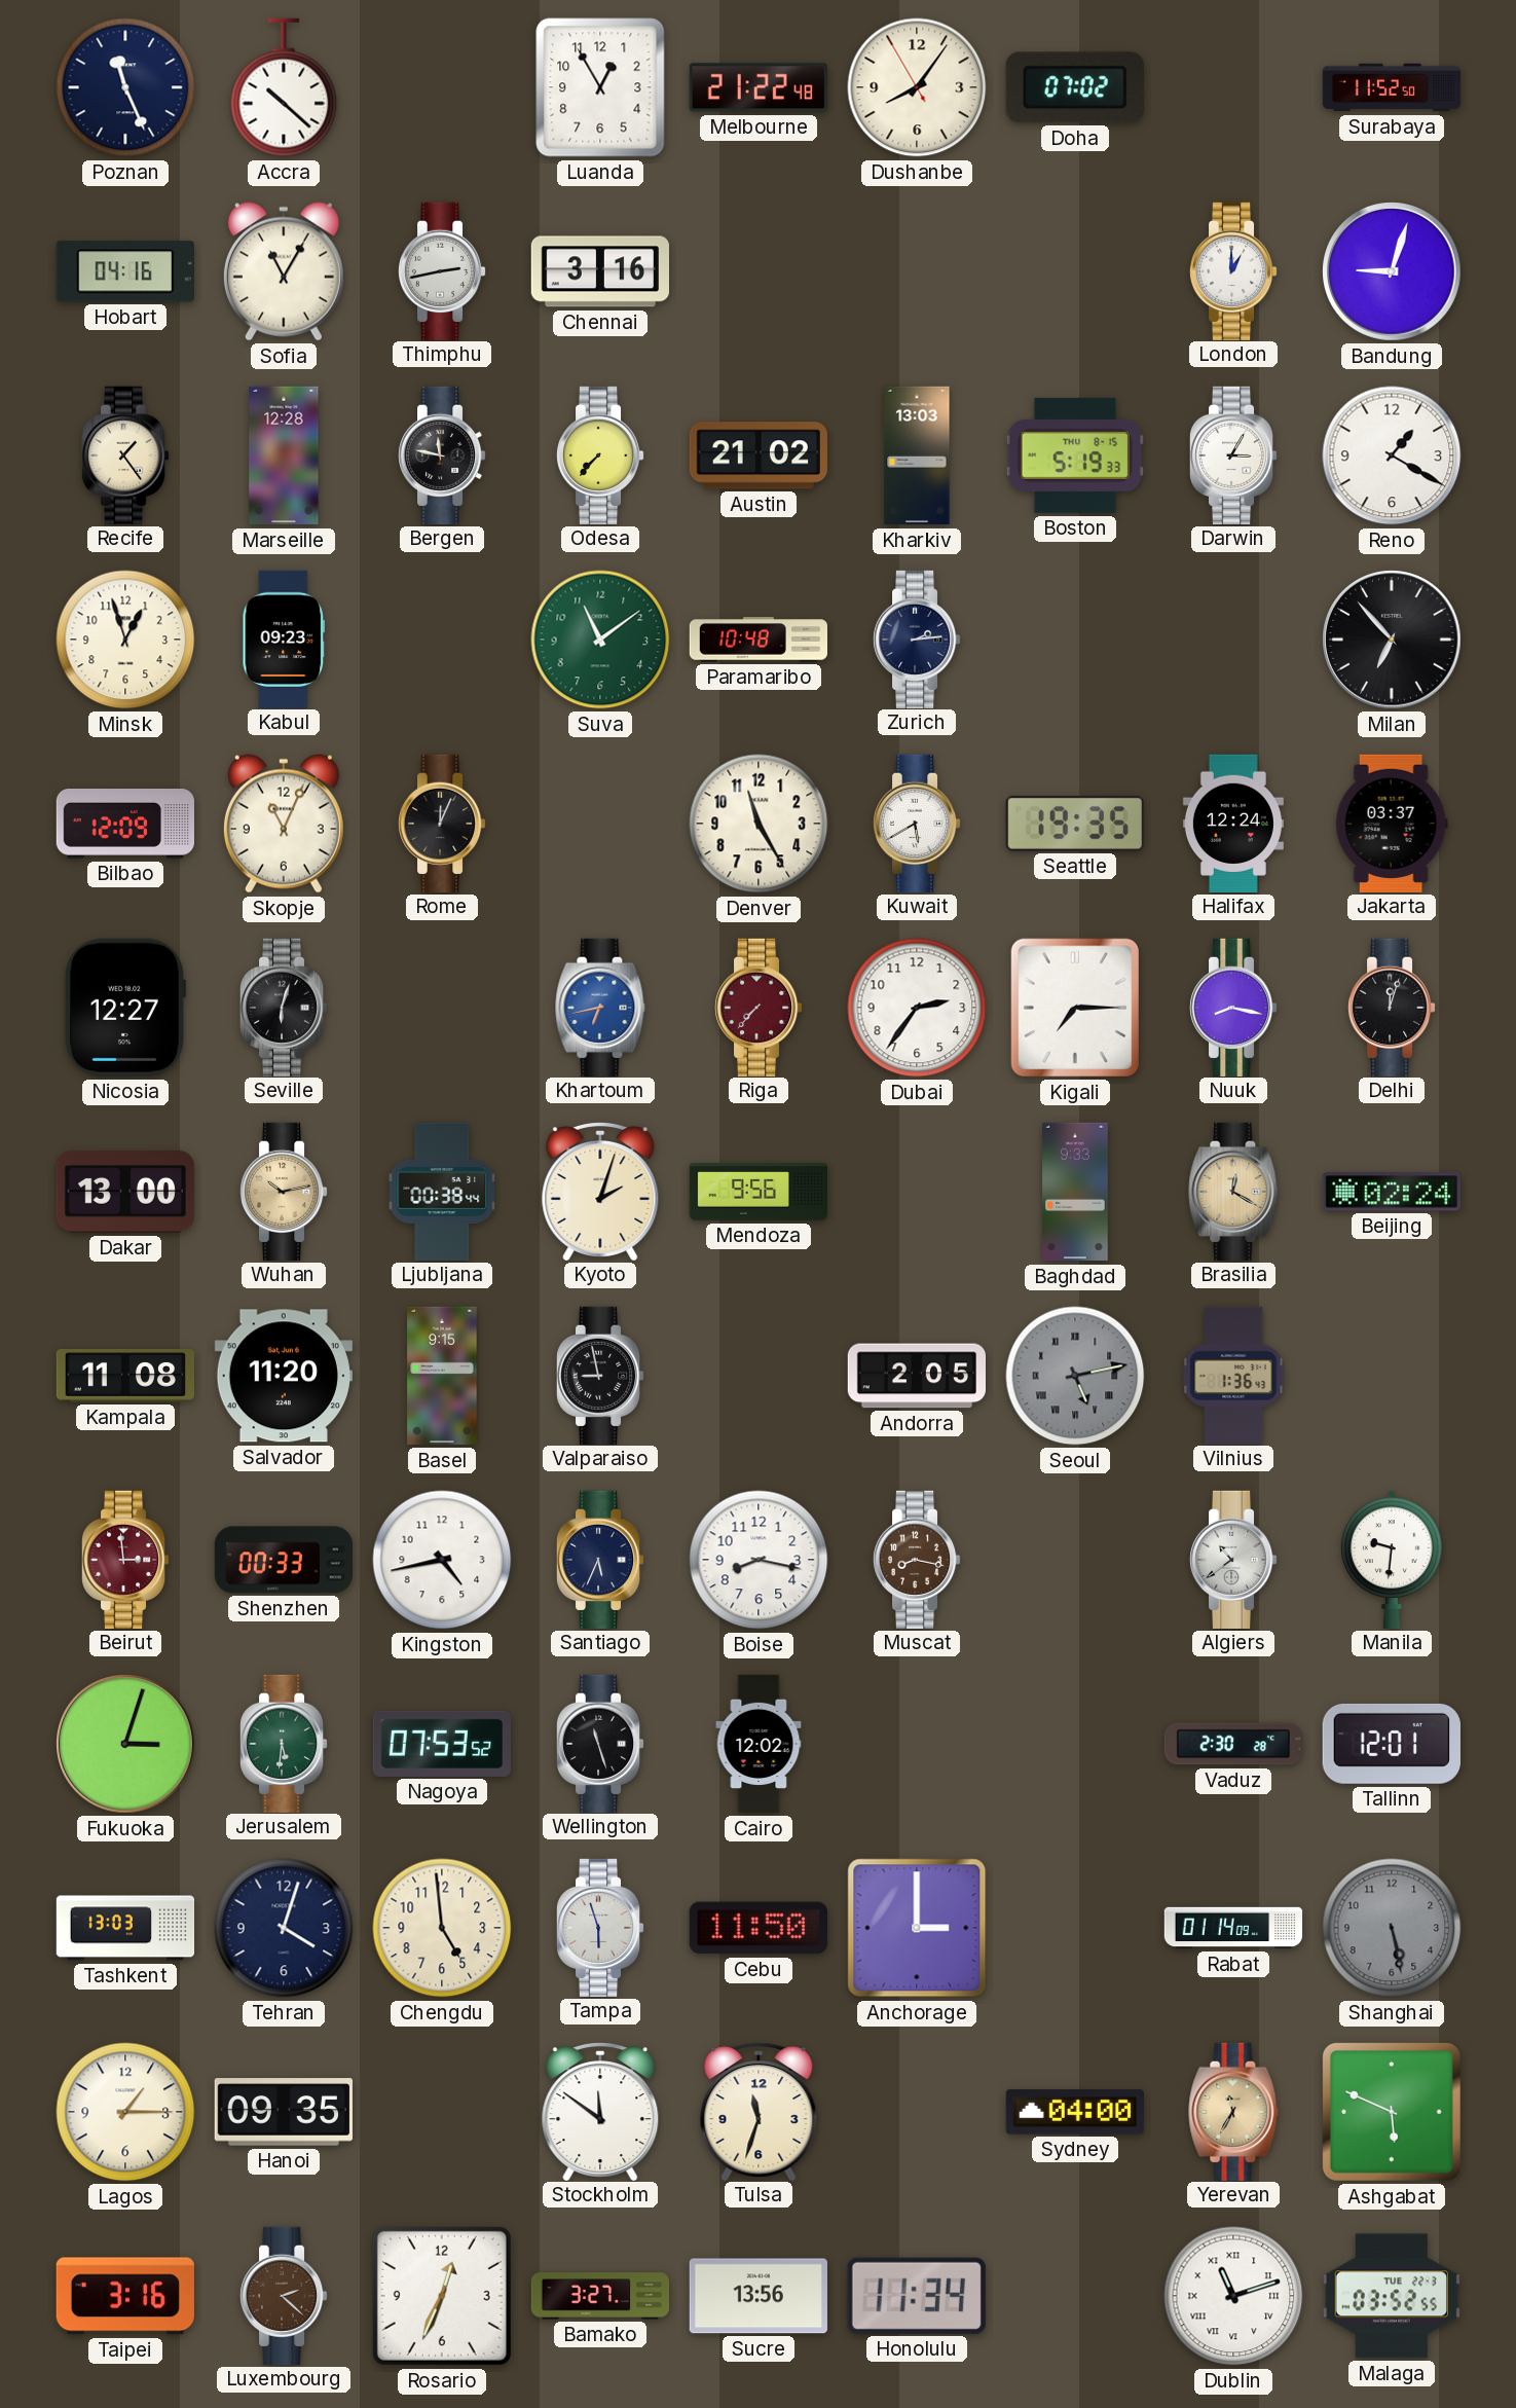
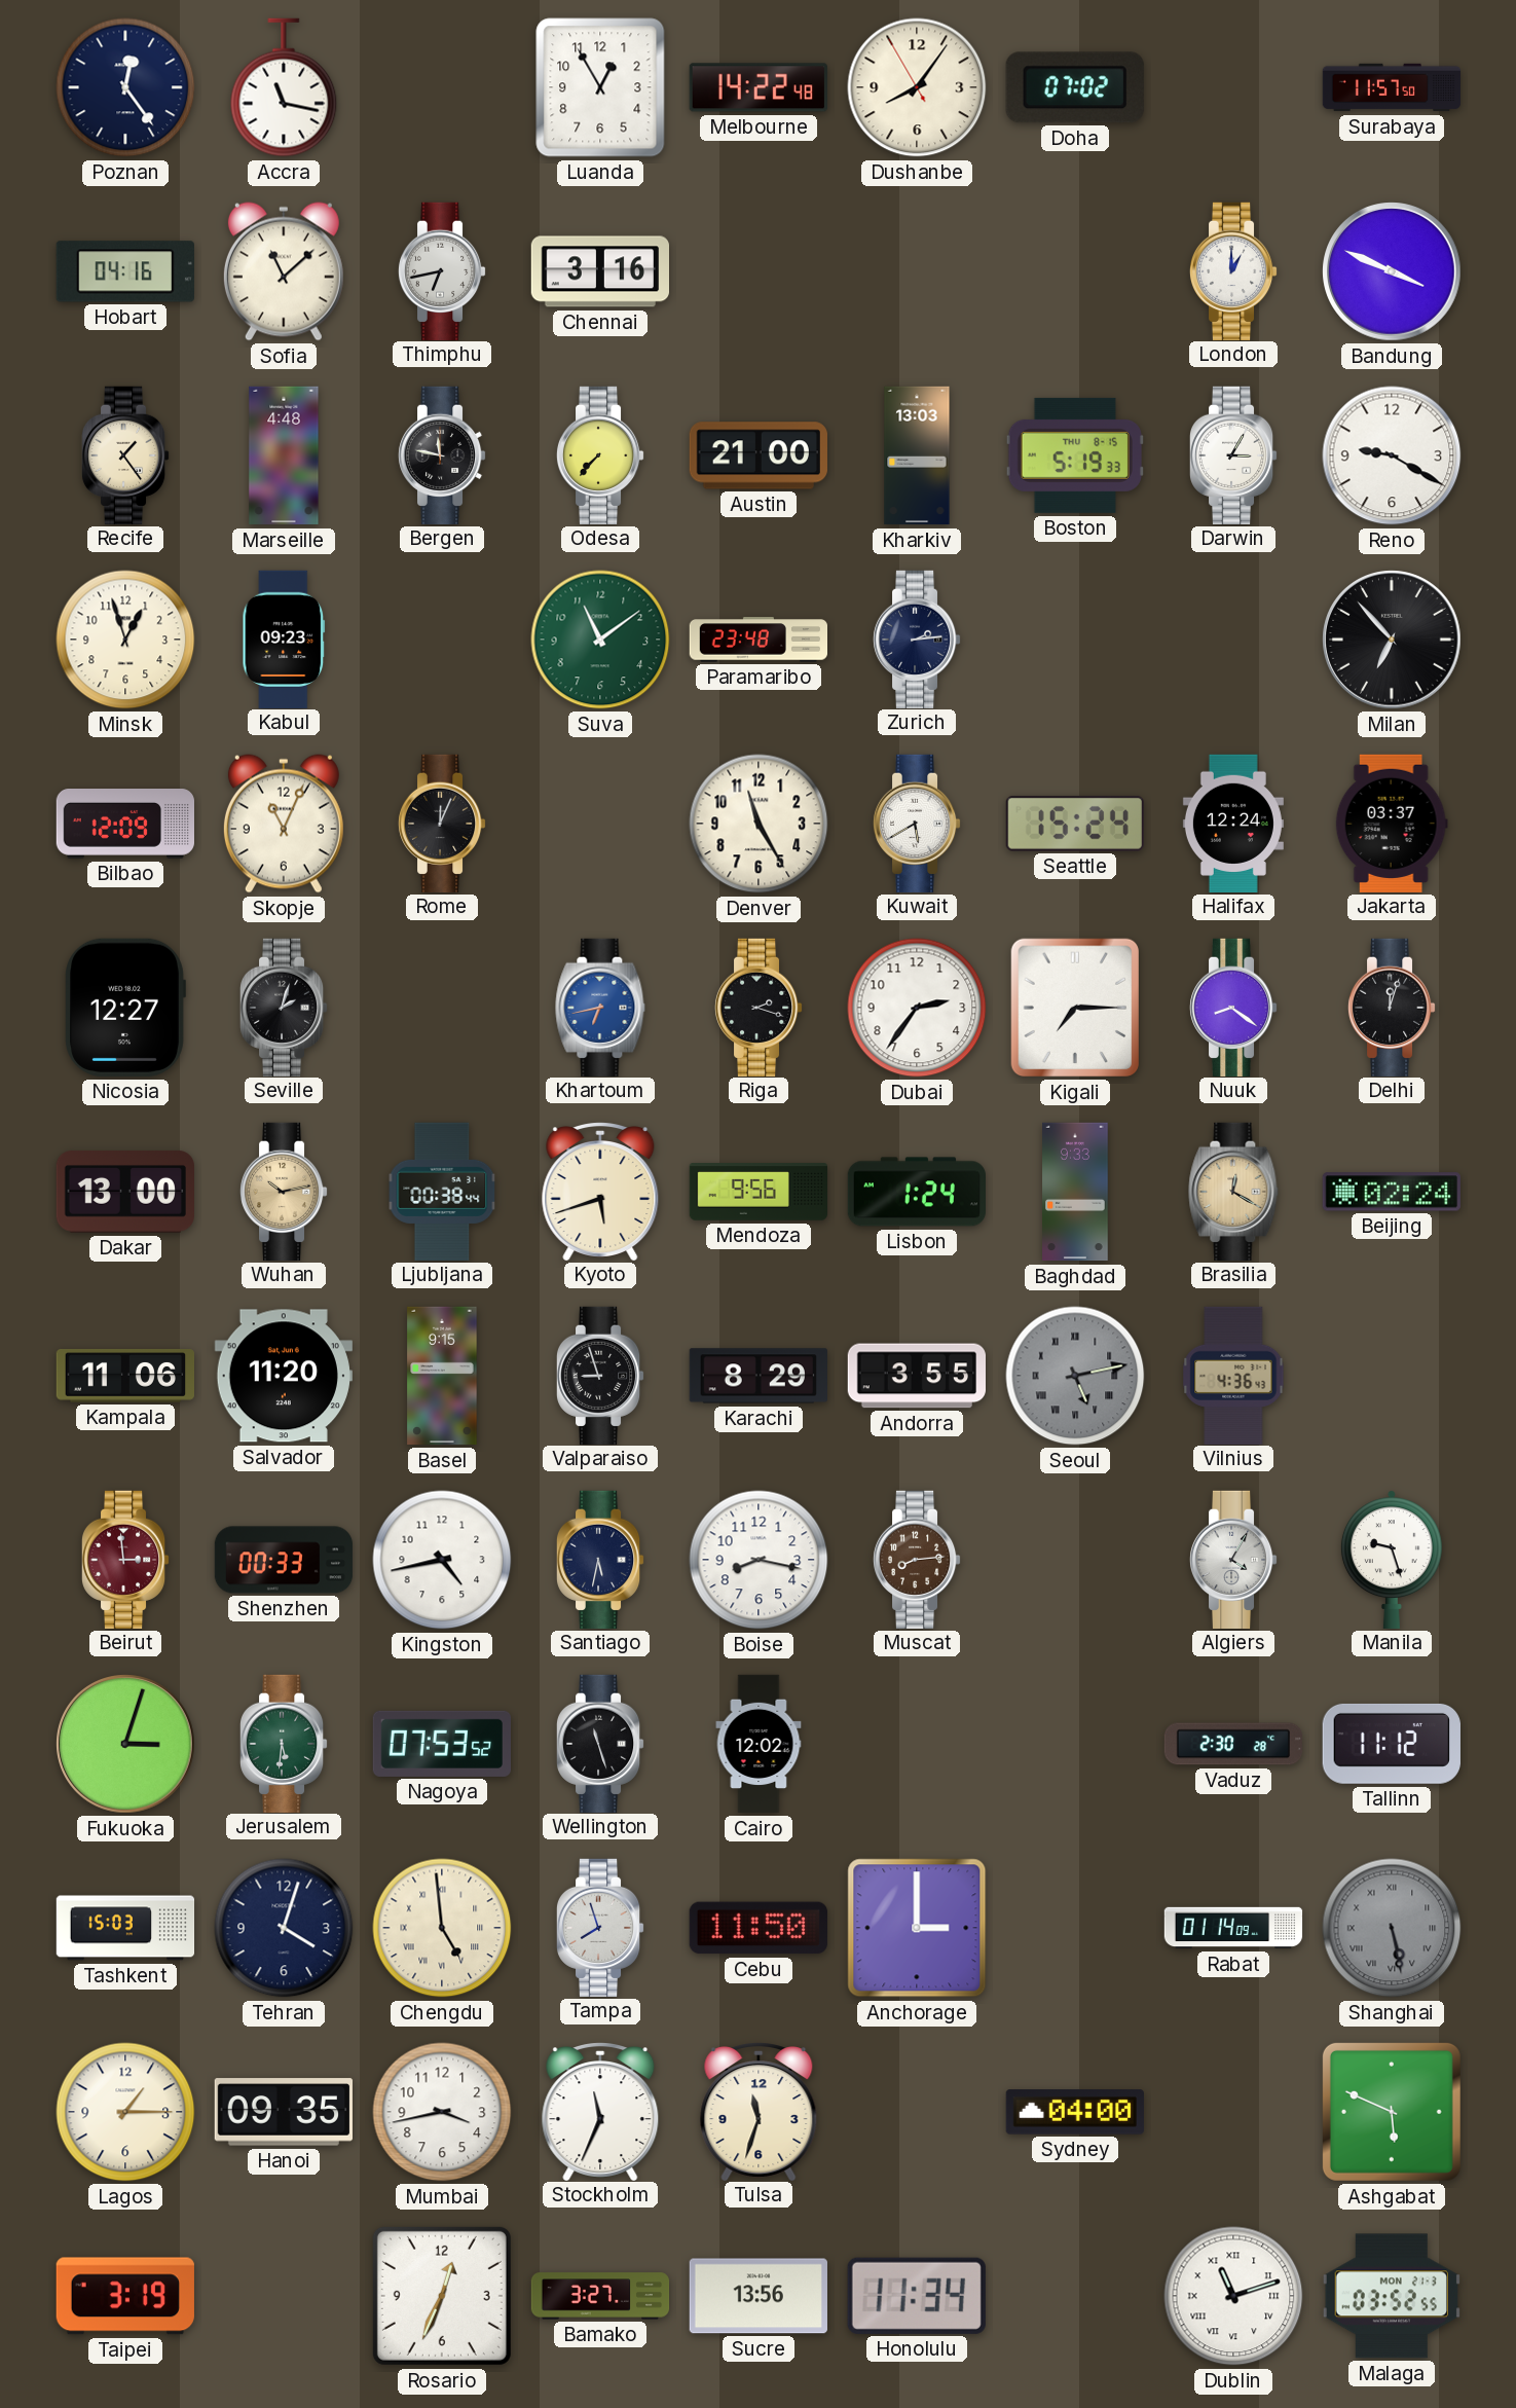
Poznan: 11:26 -> 12:24 (125, 87)
Accra: 10:22 -> 11:17 (284, 87)
Melbourne: 21:22 -> 14:22 (759, 87)
Surabaya: 11:52 -> 11:57 (1392, 87)
Sofia: 11:05 -> 11:08 (284, 271)
Thimphu: 2:43 -> 6:43 (442, 270)
Bandung: 9:03 -> 3:49 (1392, 271)
Marseille: 12:28 -> 4:48 (284, 455)
Austin: 21:02 -> 21:00 (759, 455)
Reno: 1:20 -> 9:20 (1392, 455)
Paramaribo: 10:48 -> 23:48 (757, 640)
Seattle: 19:35 -> 15:24 (1075, 824)
Seville: 6:03 -> 2:03 (284, 1007)
Riga: 7:37 -> 2:18 (759, 1007)
Riga dial: burgundy -> black (759, 1007)
Nuuk: 8:17 -> 8:21 (1233, 1007)
Kyoto: 2:03 -> 5:42 (600, 1192)
Lisbon: none -> 1:24 (916, 1192)
Kampala: 11:08 -> 11:06 (124, 1376)
Valparaiso: 8:58 -> 8:57 (600, 1375)
Karachi: none -> 8:29 (759, 1376)
Andorra: 2:05 -> 3:55 (916, 1376)
Vilnius: 1:36 -> 4:36 (1233, 1375)
Santiago: 5:34 -> 5:32 (600, 1559)
Muscat: 8:17 -> 8:14 (917, 1559)
Algiers: 10:39 -> 4:05 (1233, 1559)
Manila: 9:31 -> 9:27 (1392, 1559)
Tallinn: 12:01 -> 11:12 (1392, 1744)
Tashkent: 13:03 -> 15:03 (125, 1928)
Chengdu numerals: Arabic -> Roman (442, 1928)
Tampa: 5:57 -> 7:57 (600, 1927)
Shanghai numerals: Arabic -> Roman (1392, 1928)
Mumbai: none -> 3:43 (442, 2112)
Stockholm: 11:51 -> 11:34 (600, 2112)
Yerevan: 11:35 -> none (1233, 2111)
Taipei: 3:16 -> 3:19 (125, 2296)
Luxembourg: 2:22 -> none (284, 2295)
Malaga date: TUE 22-3 -> MON 21-3 (1392, 2296)
